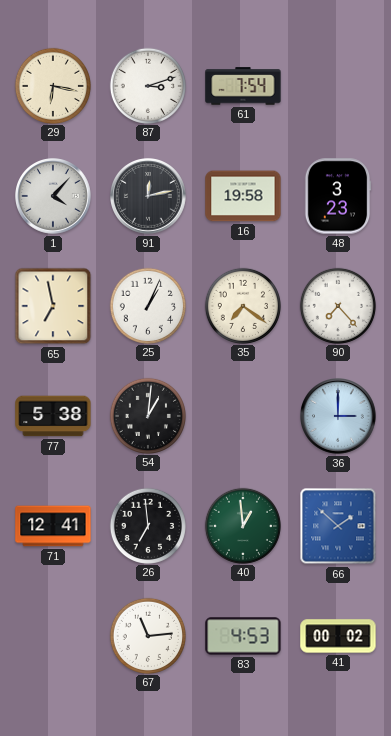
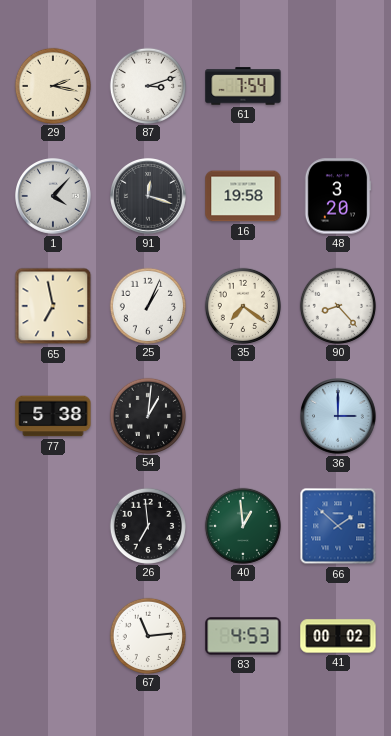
29: 6:17 -> 2:17 (52, 85)
91: 12:13 -> 12:18 (149, 197)
48: 3:23 -> 3:20 (338, 196)
90: 7:23 -> 8:23 (337, 305)
71: 12:41 -> none (53, 526)
